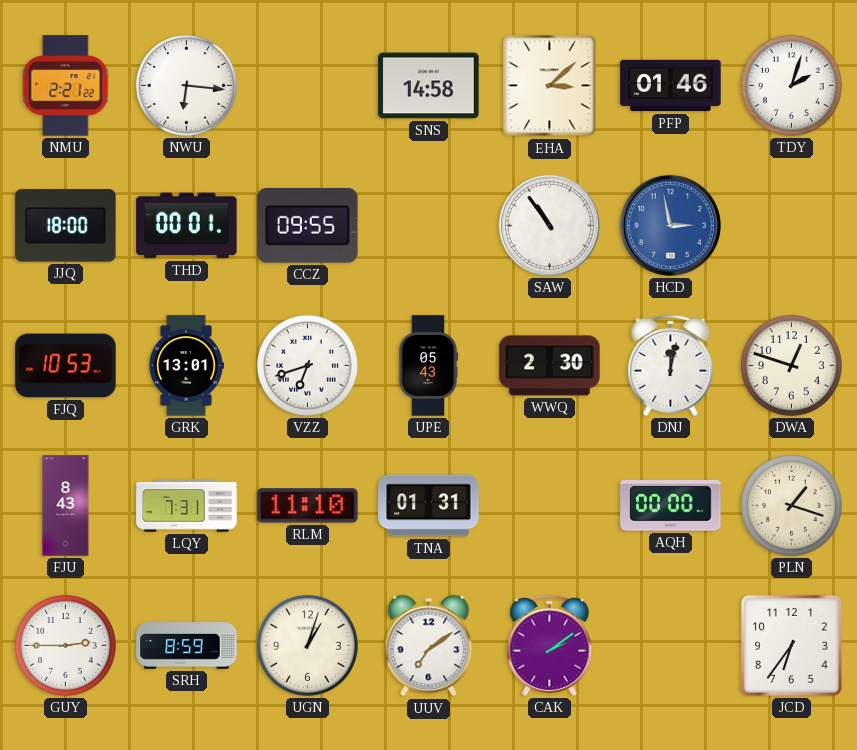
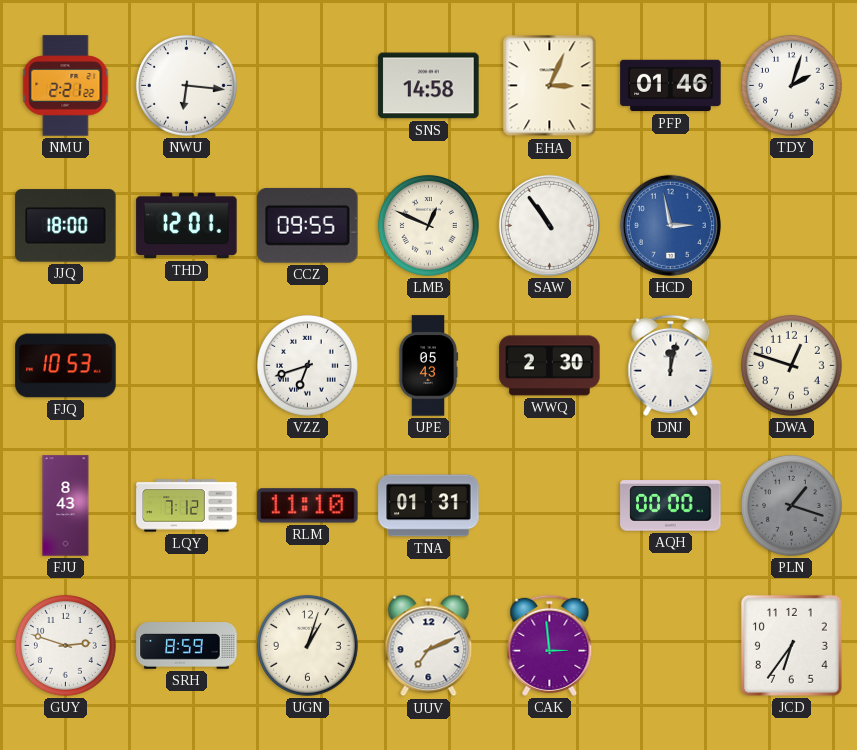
EHA: 3:08 -> 3:04 (550, 86)
THD: 00:01 -> 12:01 (187, 226)
LMB: none -> 12:49 (429, 226)
GRK: 13:01 -> none (187, 366)
LQY: 7:31 -> 7:12 (187, 506)
PLN dial: cream -> grey (792, 506)
GUY: 2:45 -> 2:48 (66, 646)
UUV: 7:09 -> 7:11 (429, 646)
CAK: 2:09 -> 2:59 (550, 645)
